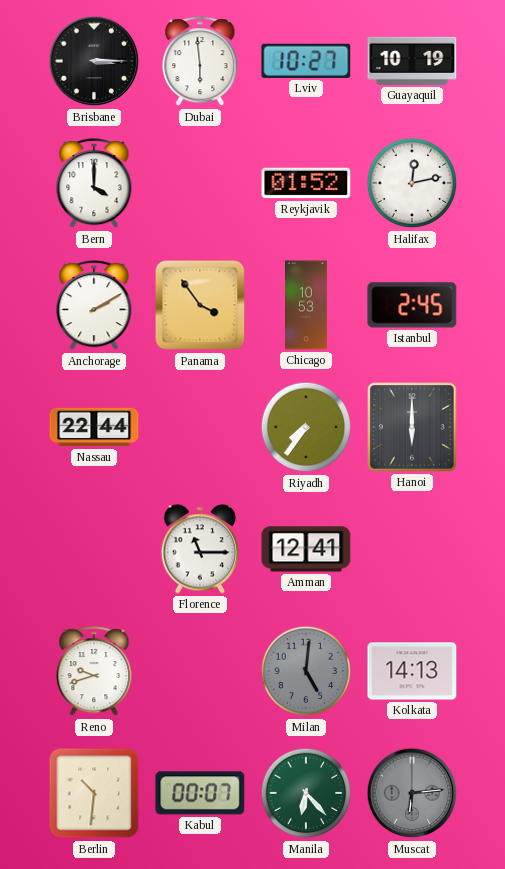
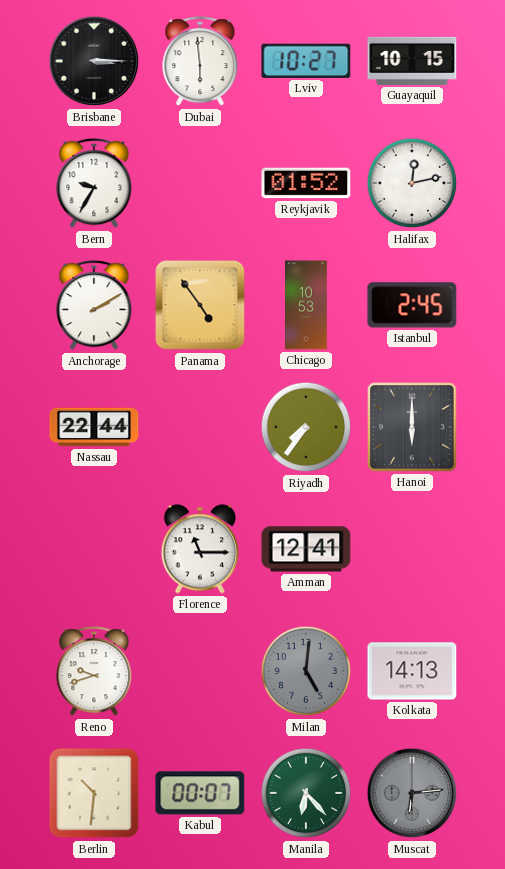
Guayaquil: 10:19 -> 10:15 (412, 61)
Bern: 4:00 -> 9:35 (94, 184)
Panama: 3:54 -> 4:54 (200, 305)
